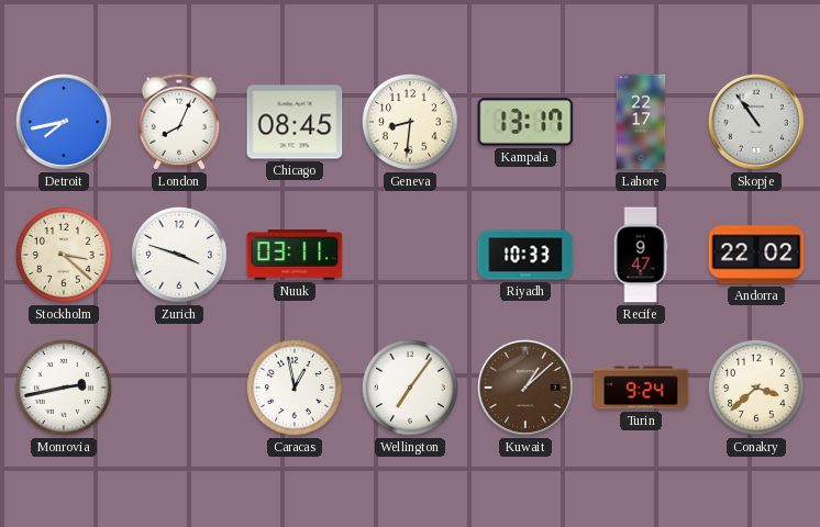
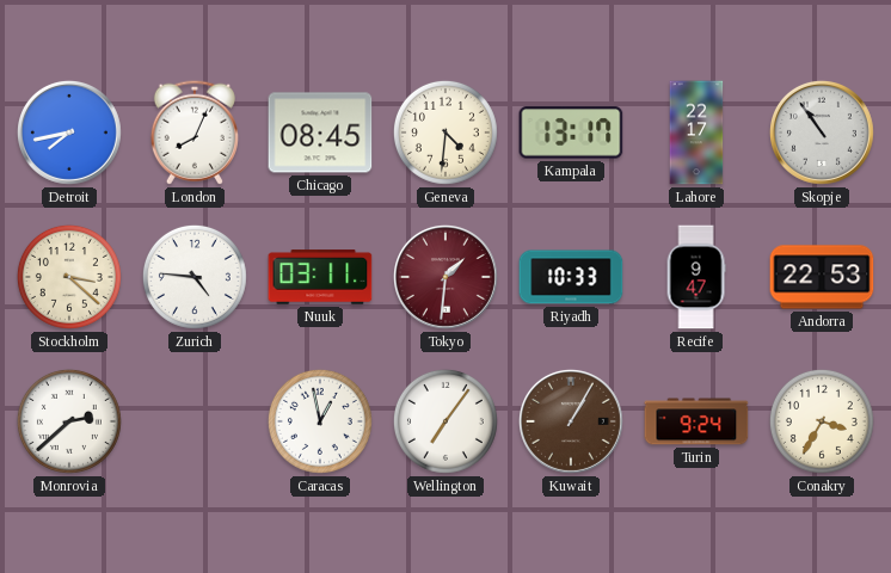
Geneva: 8:31 -> 4:31 (445, 133)
Zurich: 3:48 -> 4:46 (195, 277)
Tokyo: none -> 1:31 (445, 277)
Andorra: 22:02 -> 22:53 (822, 277)
Monrovia: 2:43 -> 2:38 (69, 421)
Kuwait: 1:08 -> 1:05 (571, 421)
Conakry: 3:38 -> 3:35 (822, 421)
